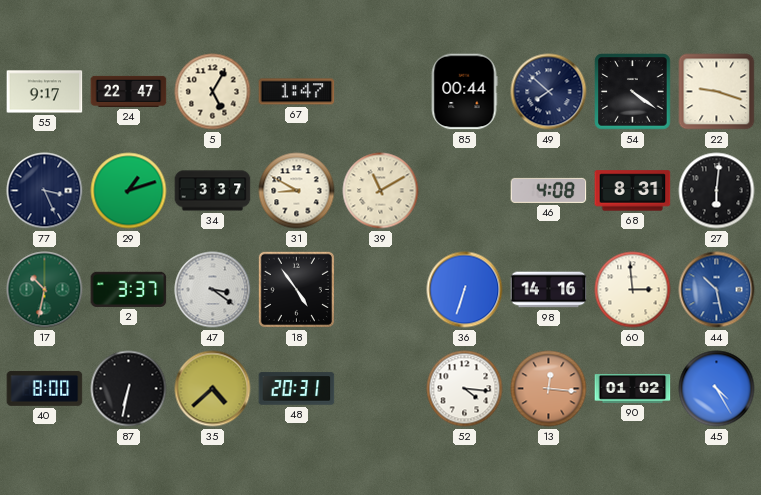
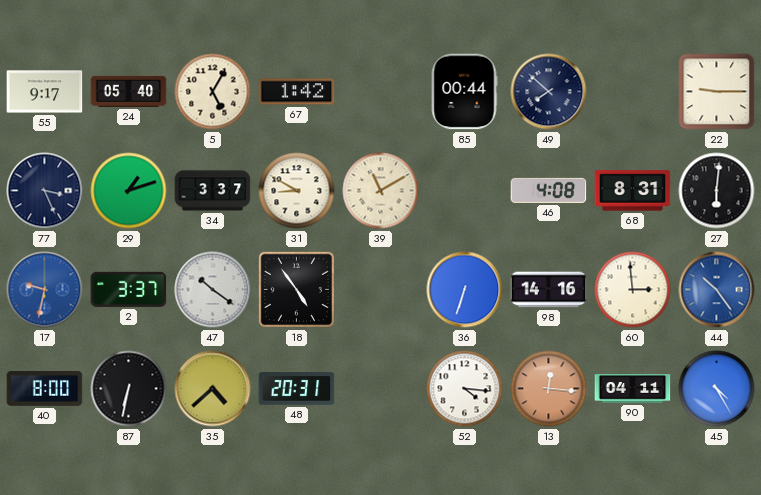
24: 22:47 -> 05:40 (129, 91)
67: 1:47 -> 1:42 (297, 92)
54: 4:21 -> none (633, 92)
22: 9:18 -> 9:15 (717, 92)
17: 10:32 -> 9:32 (45, 290)
17 dial: green -> blue (45, 290)
47: 3:21 -> 10:21 (213, 290)
44: 10:28 -> 10:24 (717, 290)
90: 01:02 -> 04:11 (633, 389)
